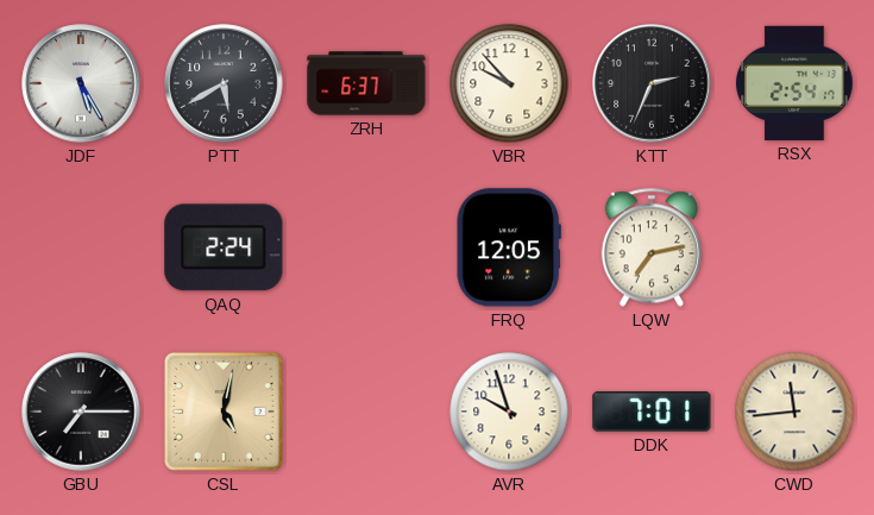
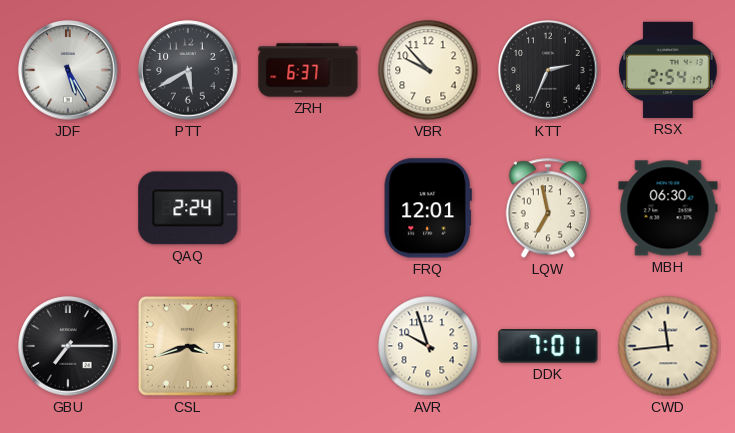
FRQ: 12:05 -> 12:01 (428, 208)
LQW: 7:13 -> 6:58 (547, 208)
MBH: none -> 06:30 (668, 208)
CSL: 5:02 -> 3:42 (188, 346)
